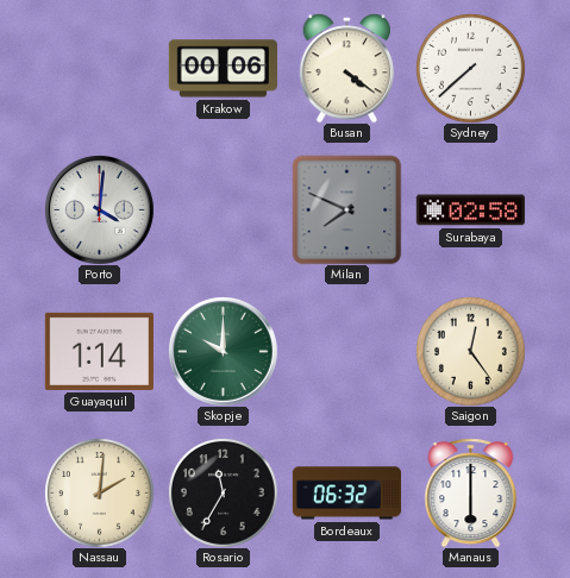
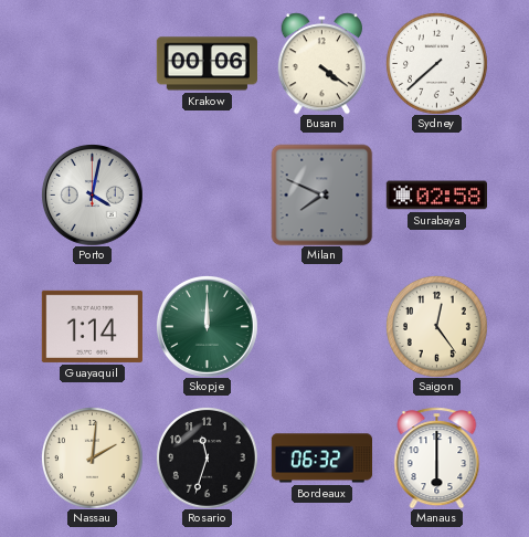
Porto: 4:01 -> 4:02 (92, 194)
Skopje: 10:00 -> 12:00 (207, 326)
Rosario: 11:35 -> 11:33 (207, 457)
